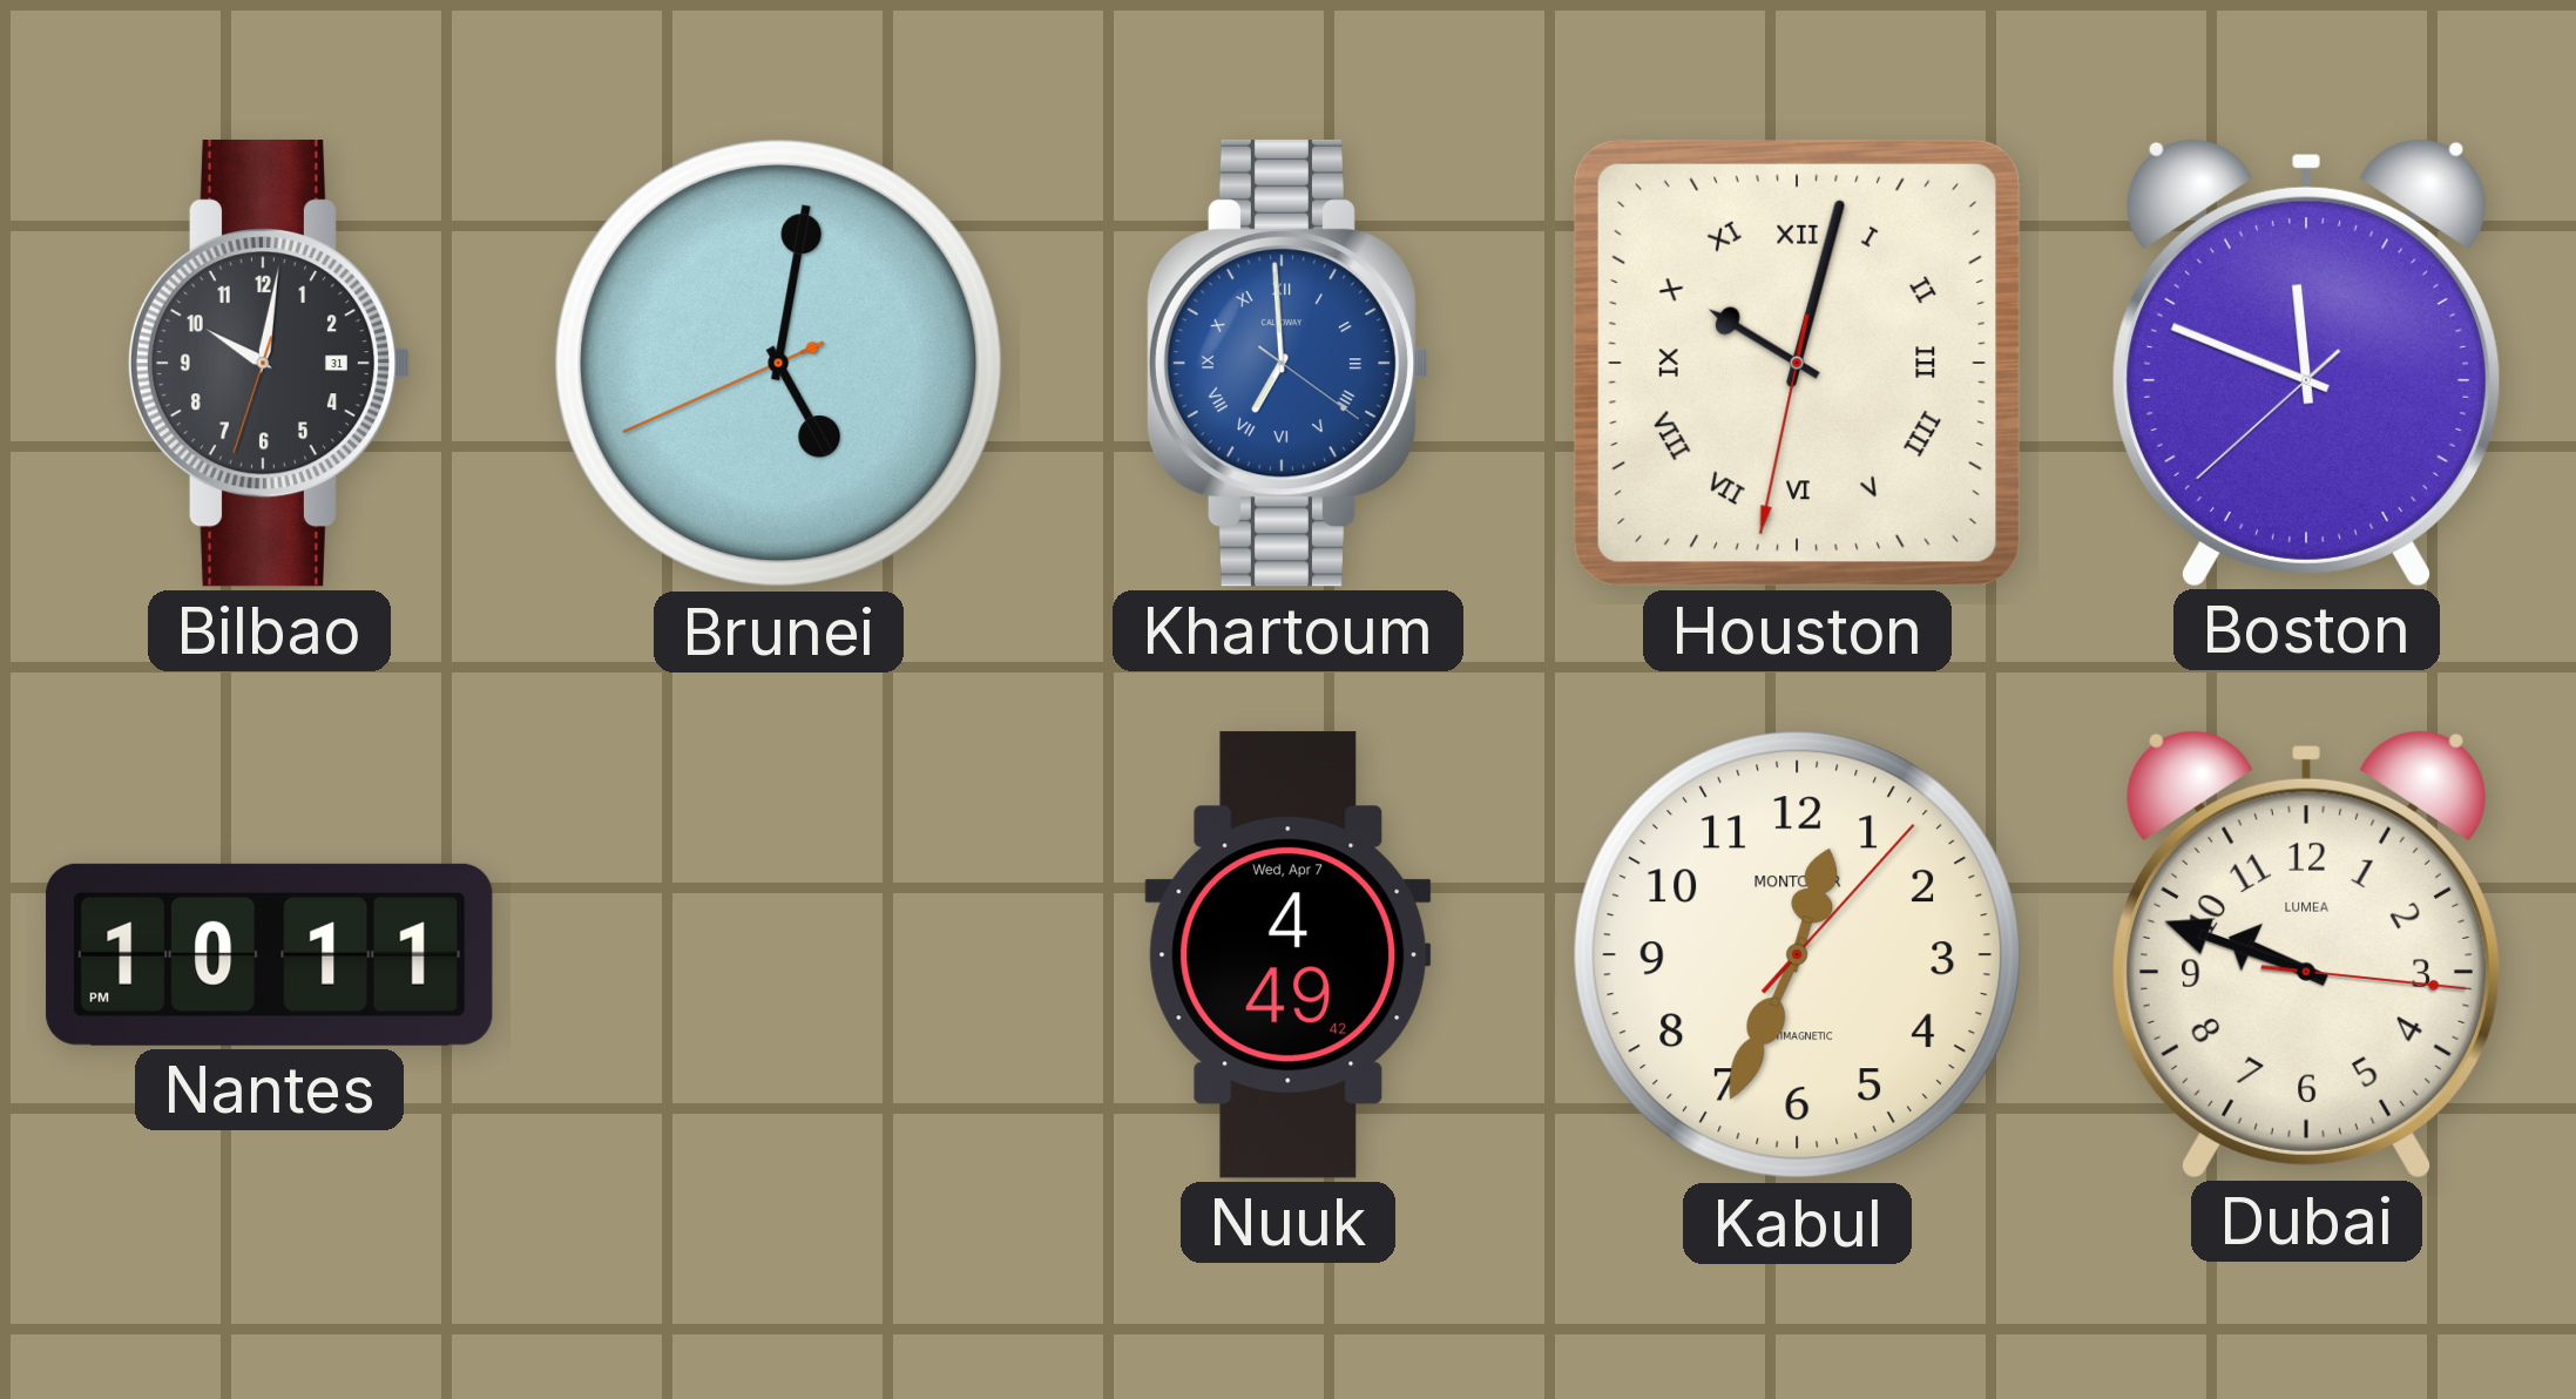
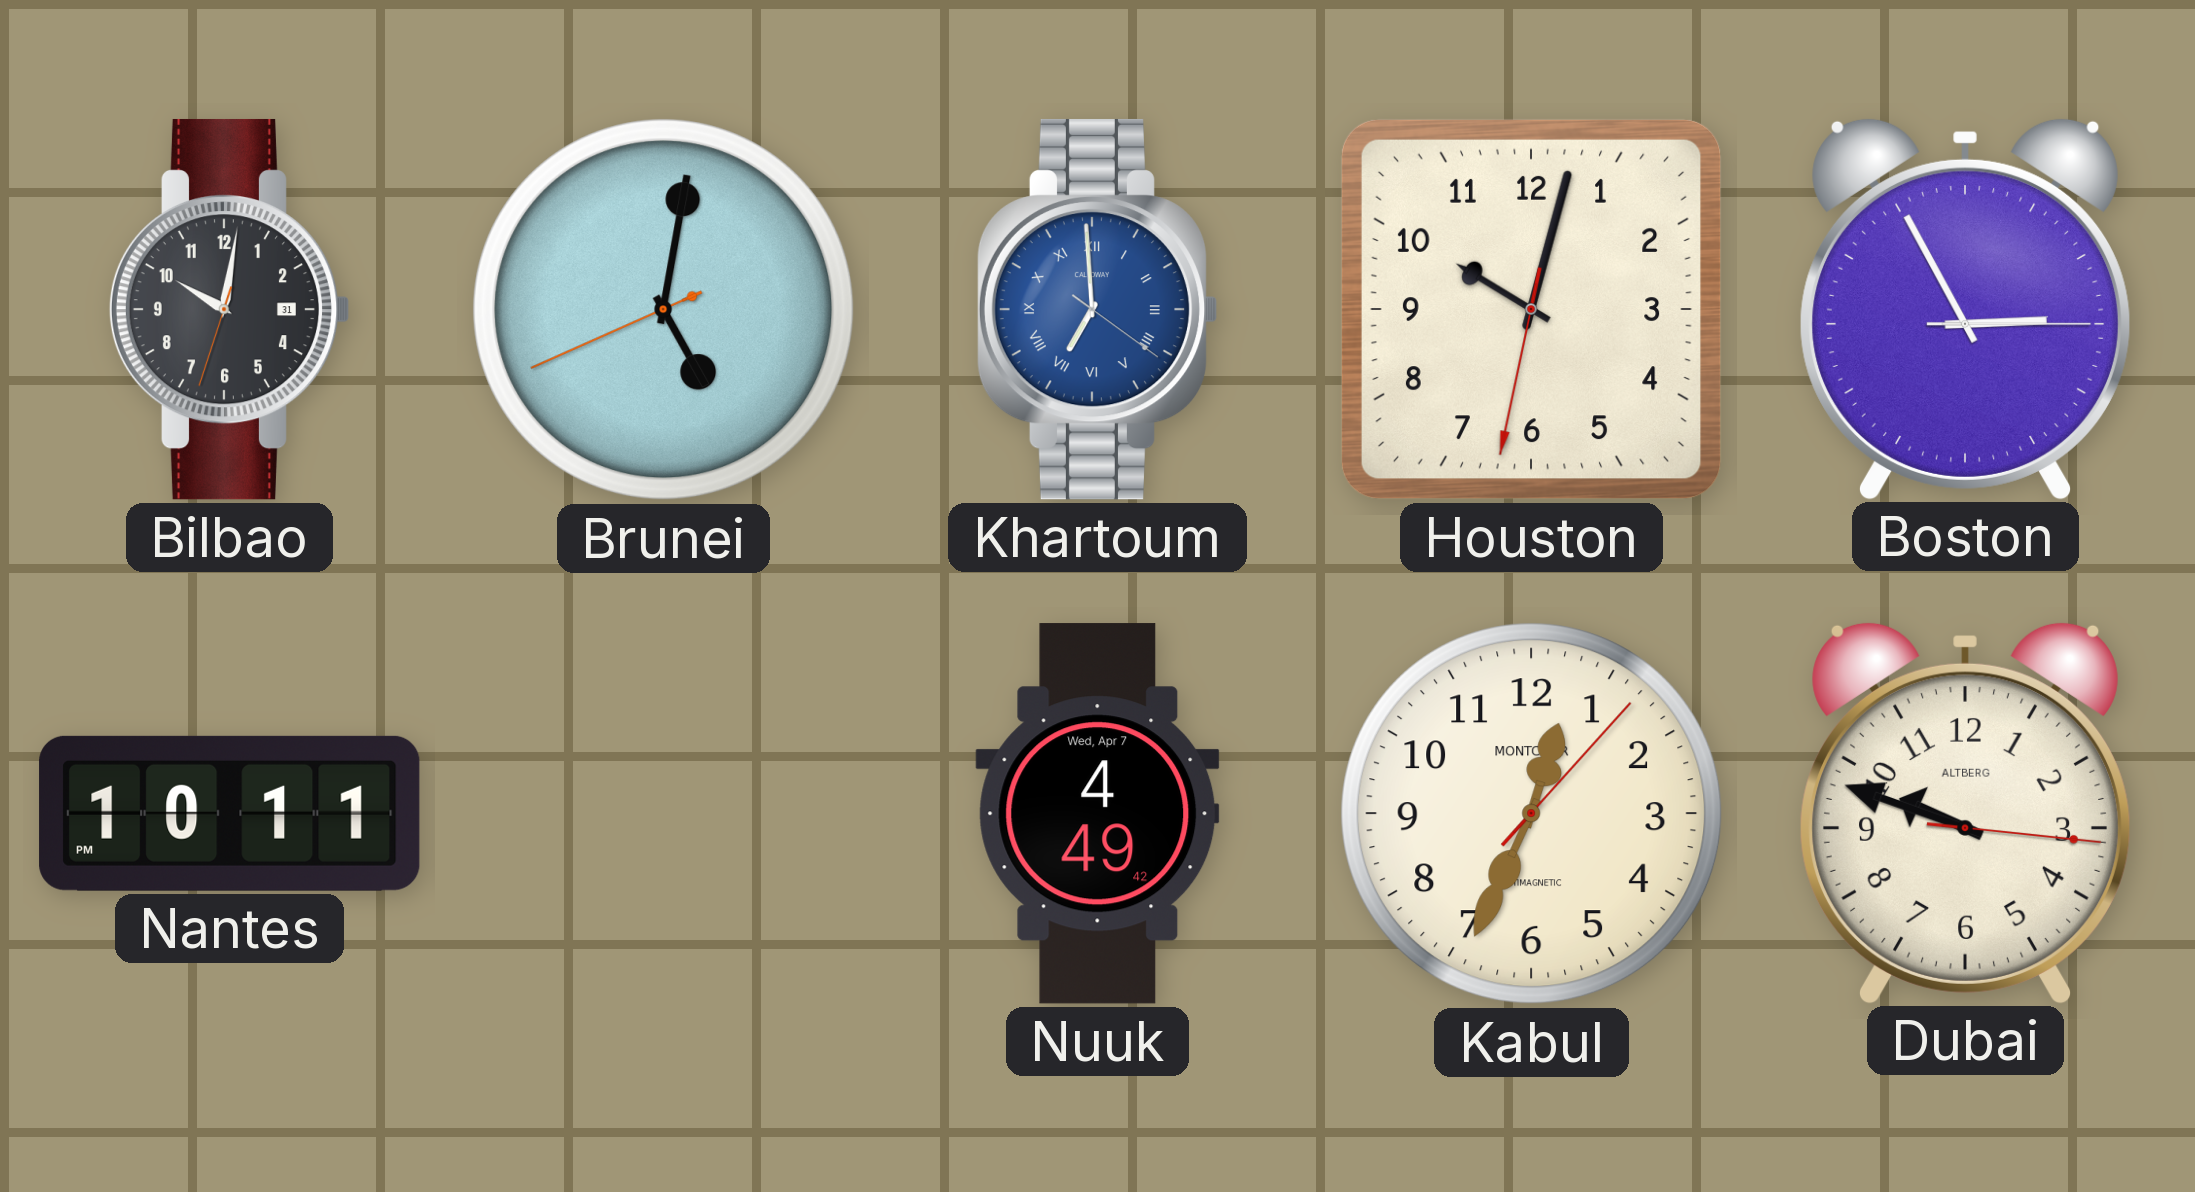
Houston numerals: Roman -> Arabic (1531, 309)
Boston: 11:48 -> 2:55 (1965, 309)
Dubai brand: LUMEA -> ALTBERG (1965, 813)
